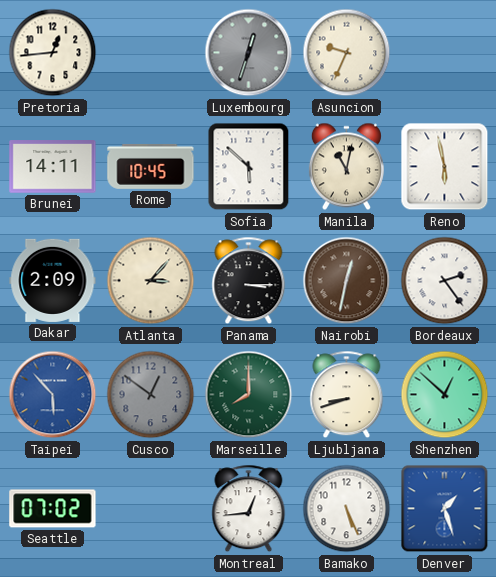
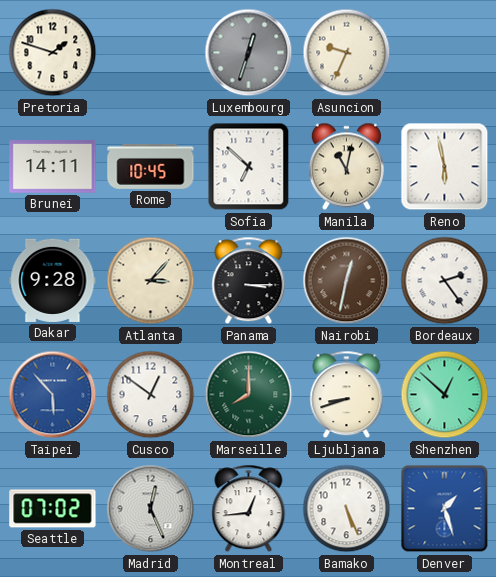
Pretoria: 12:44 -> 1:48 (53, 53)
Sofia: 5:52 -> 6:52 (249, 167)
Dakar: 2:09 -> 9:28 (53, 280)
Cusco dial: grey -> white (151, 395)
Madrid: none -> 12:26 (151, 509)
